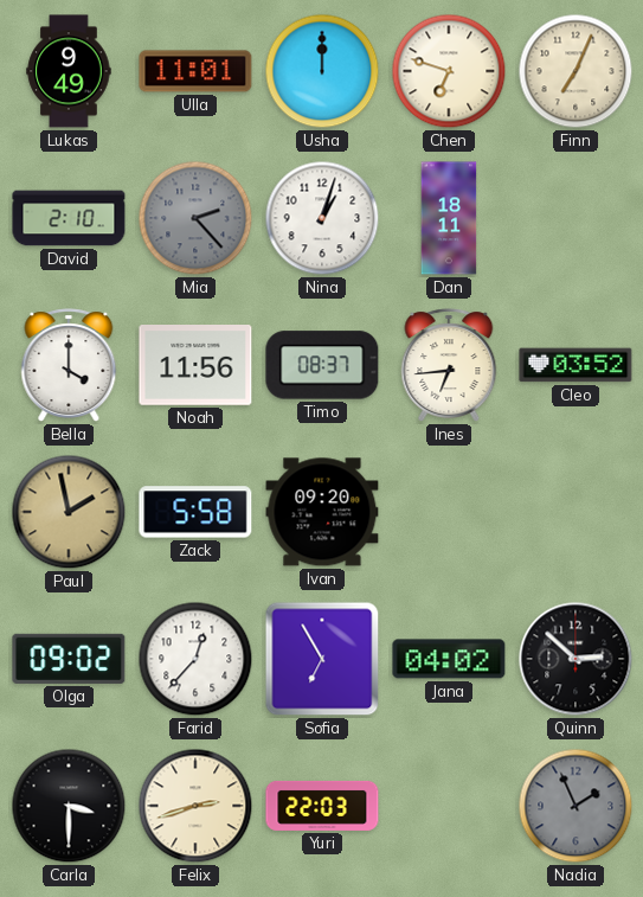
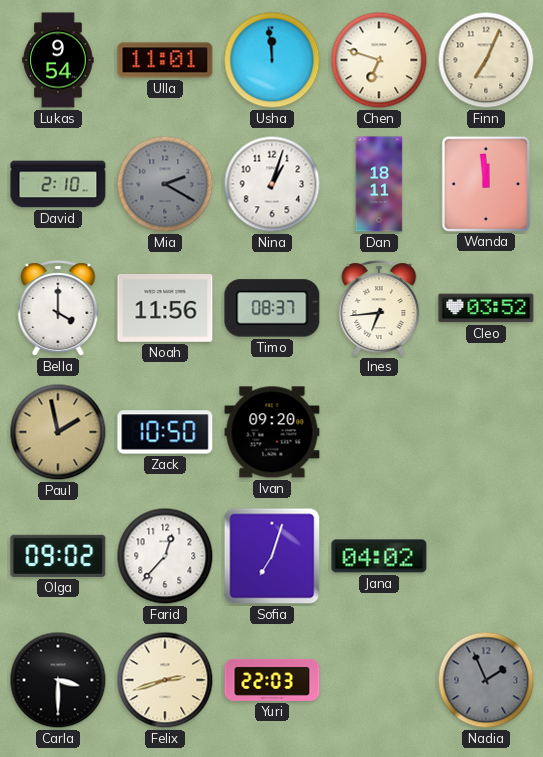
Lukas: 9:49 -> 9:54 (58, 60)
Usha: 12:00 -> 11:59 (272, 60)
Mia: 2:23 -> 2:20 (165, 184)
Wanda: none -> 11:59 (485, 183)
Zack: 5:58 -> 10:50 (165, 432)
Sofia: 6:55 -> 7:03 (272, 556)
Quinn: 2:52 -> none (576, 659)
